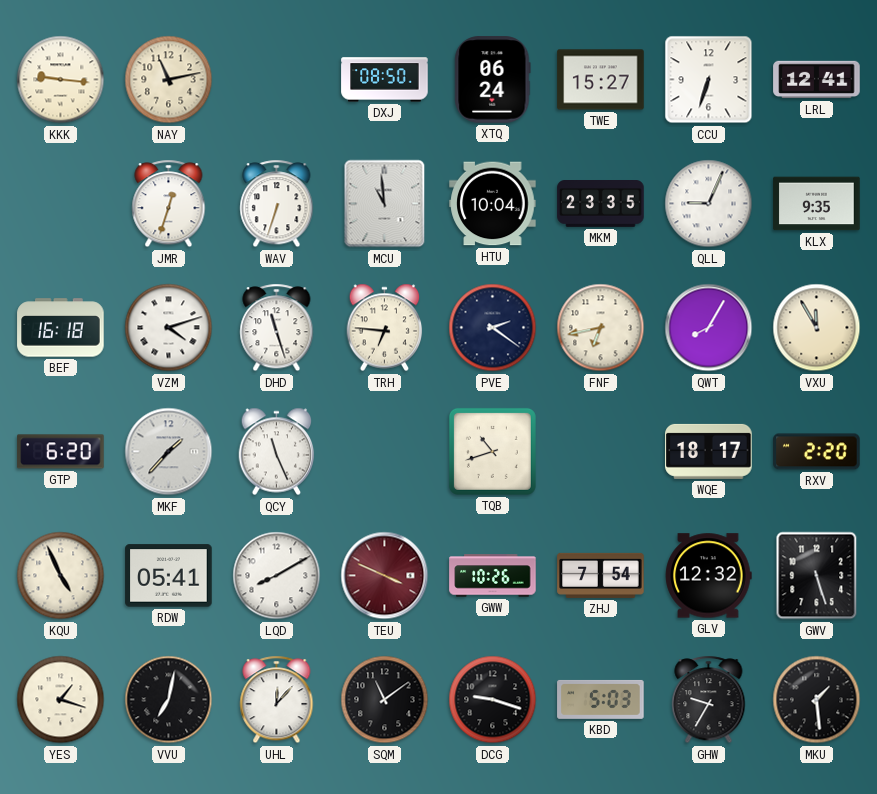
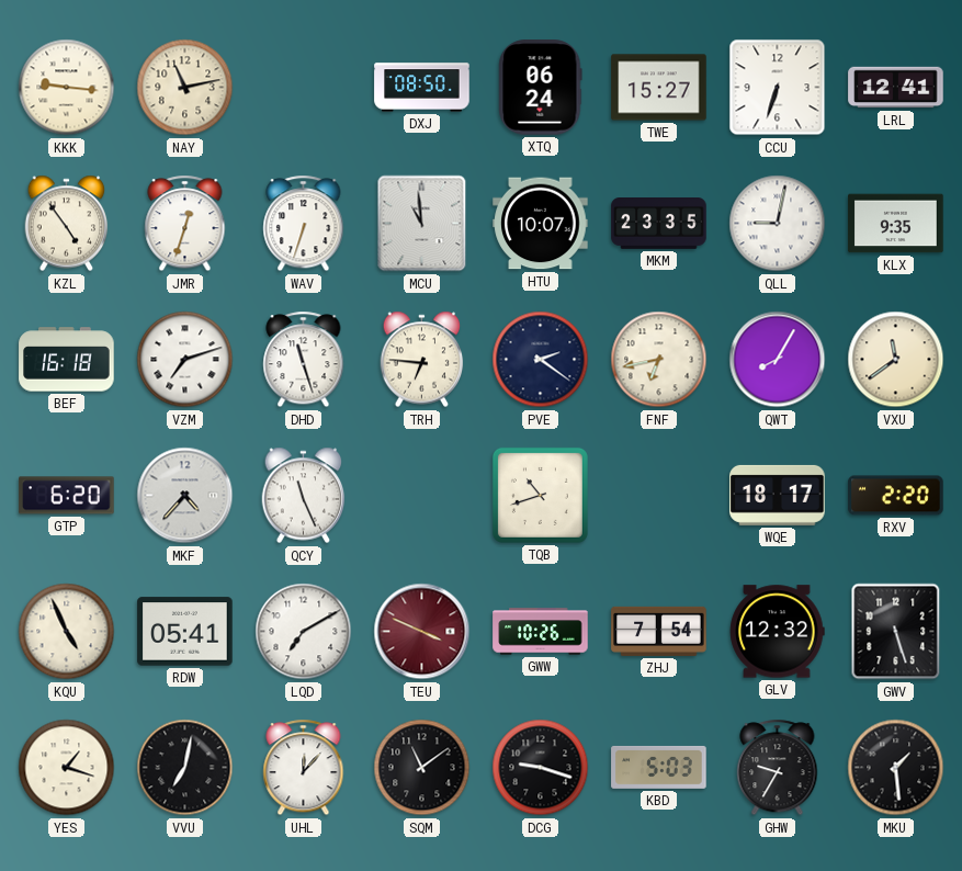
KZL: none -> 4:54 (67, 224)
HTU: 10:04 -> 10:07 (541, 224)
QLL: 9:04 -> 9:02 (778, 224)
VZM: 4:12 -> 7:12 (185, 360)
VXU: 11:55 -> 11:39 (896, 360)
MKF: 1:37 -> 4:37 (185, 496)
LQD: 8:10 -> 7:10 (304, 632)
